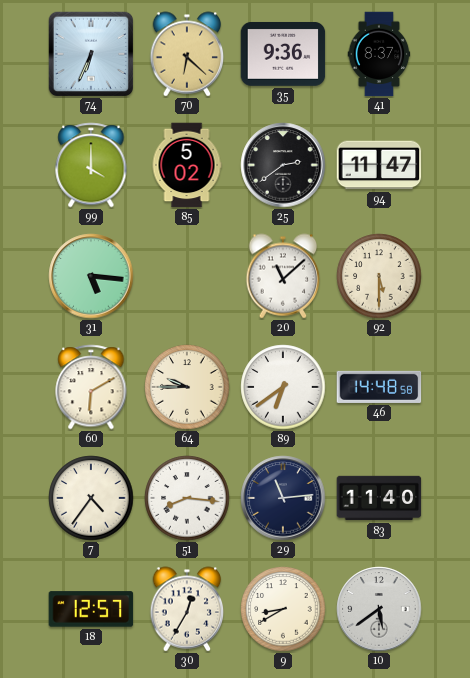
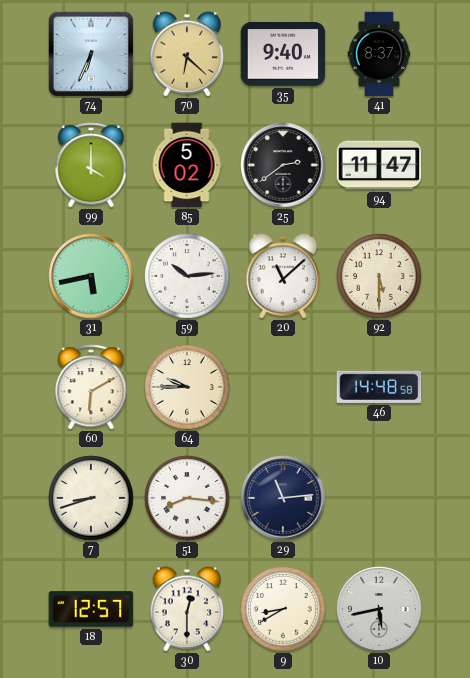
35: 9:36 -> 9:40 (283, 54)
31: 5:16 -> 5:43 (91, 276)
59: none -> 10:14 (187, 276)
89: 6:39 -> none (283, 387)
7: 4:36 -> 8:42 (91, 498)
83: 11:40 -> none (379, 498)
30: 12:35 -> 12:30 (187, 609)
10: 5:39 -> 5:43 (379, 609)
